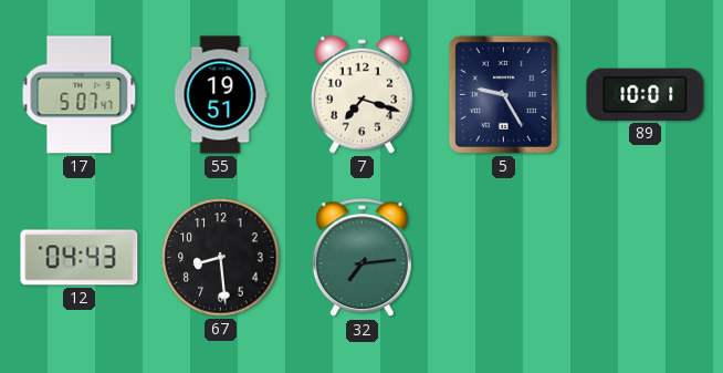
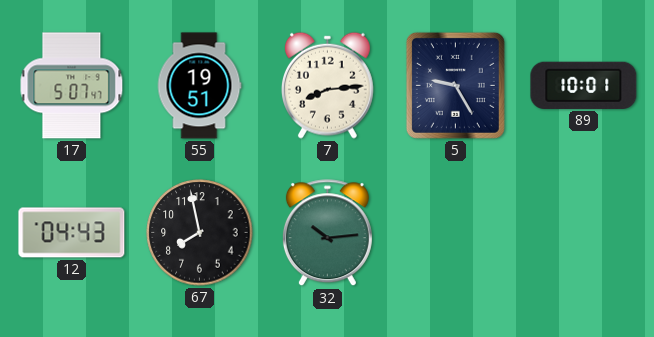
7: 7:18 -> 8:14 (327, 85)
67: 8:29 -> 7:58 (200, 233)
32: 7:14 -> 10:14 (327, 233)
